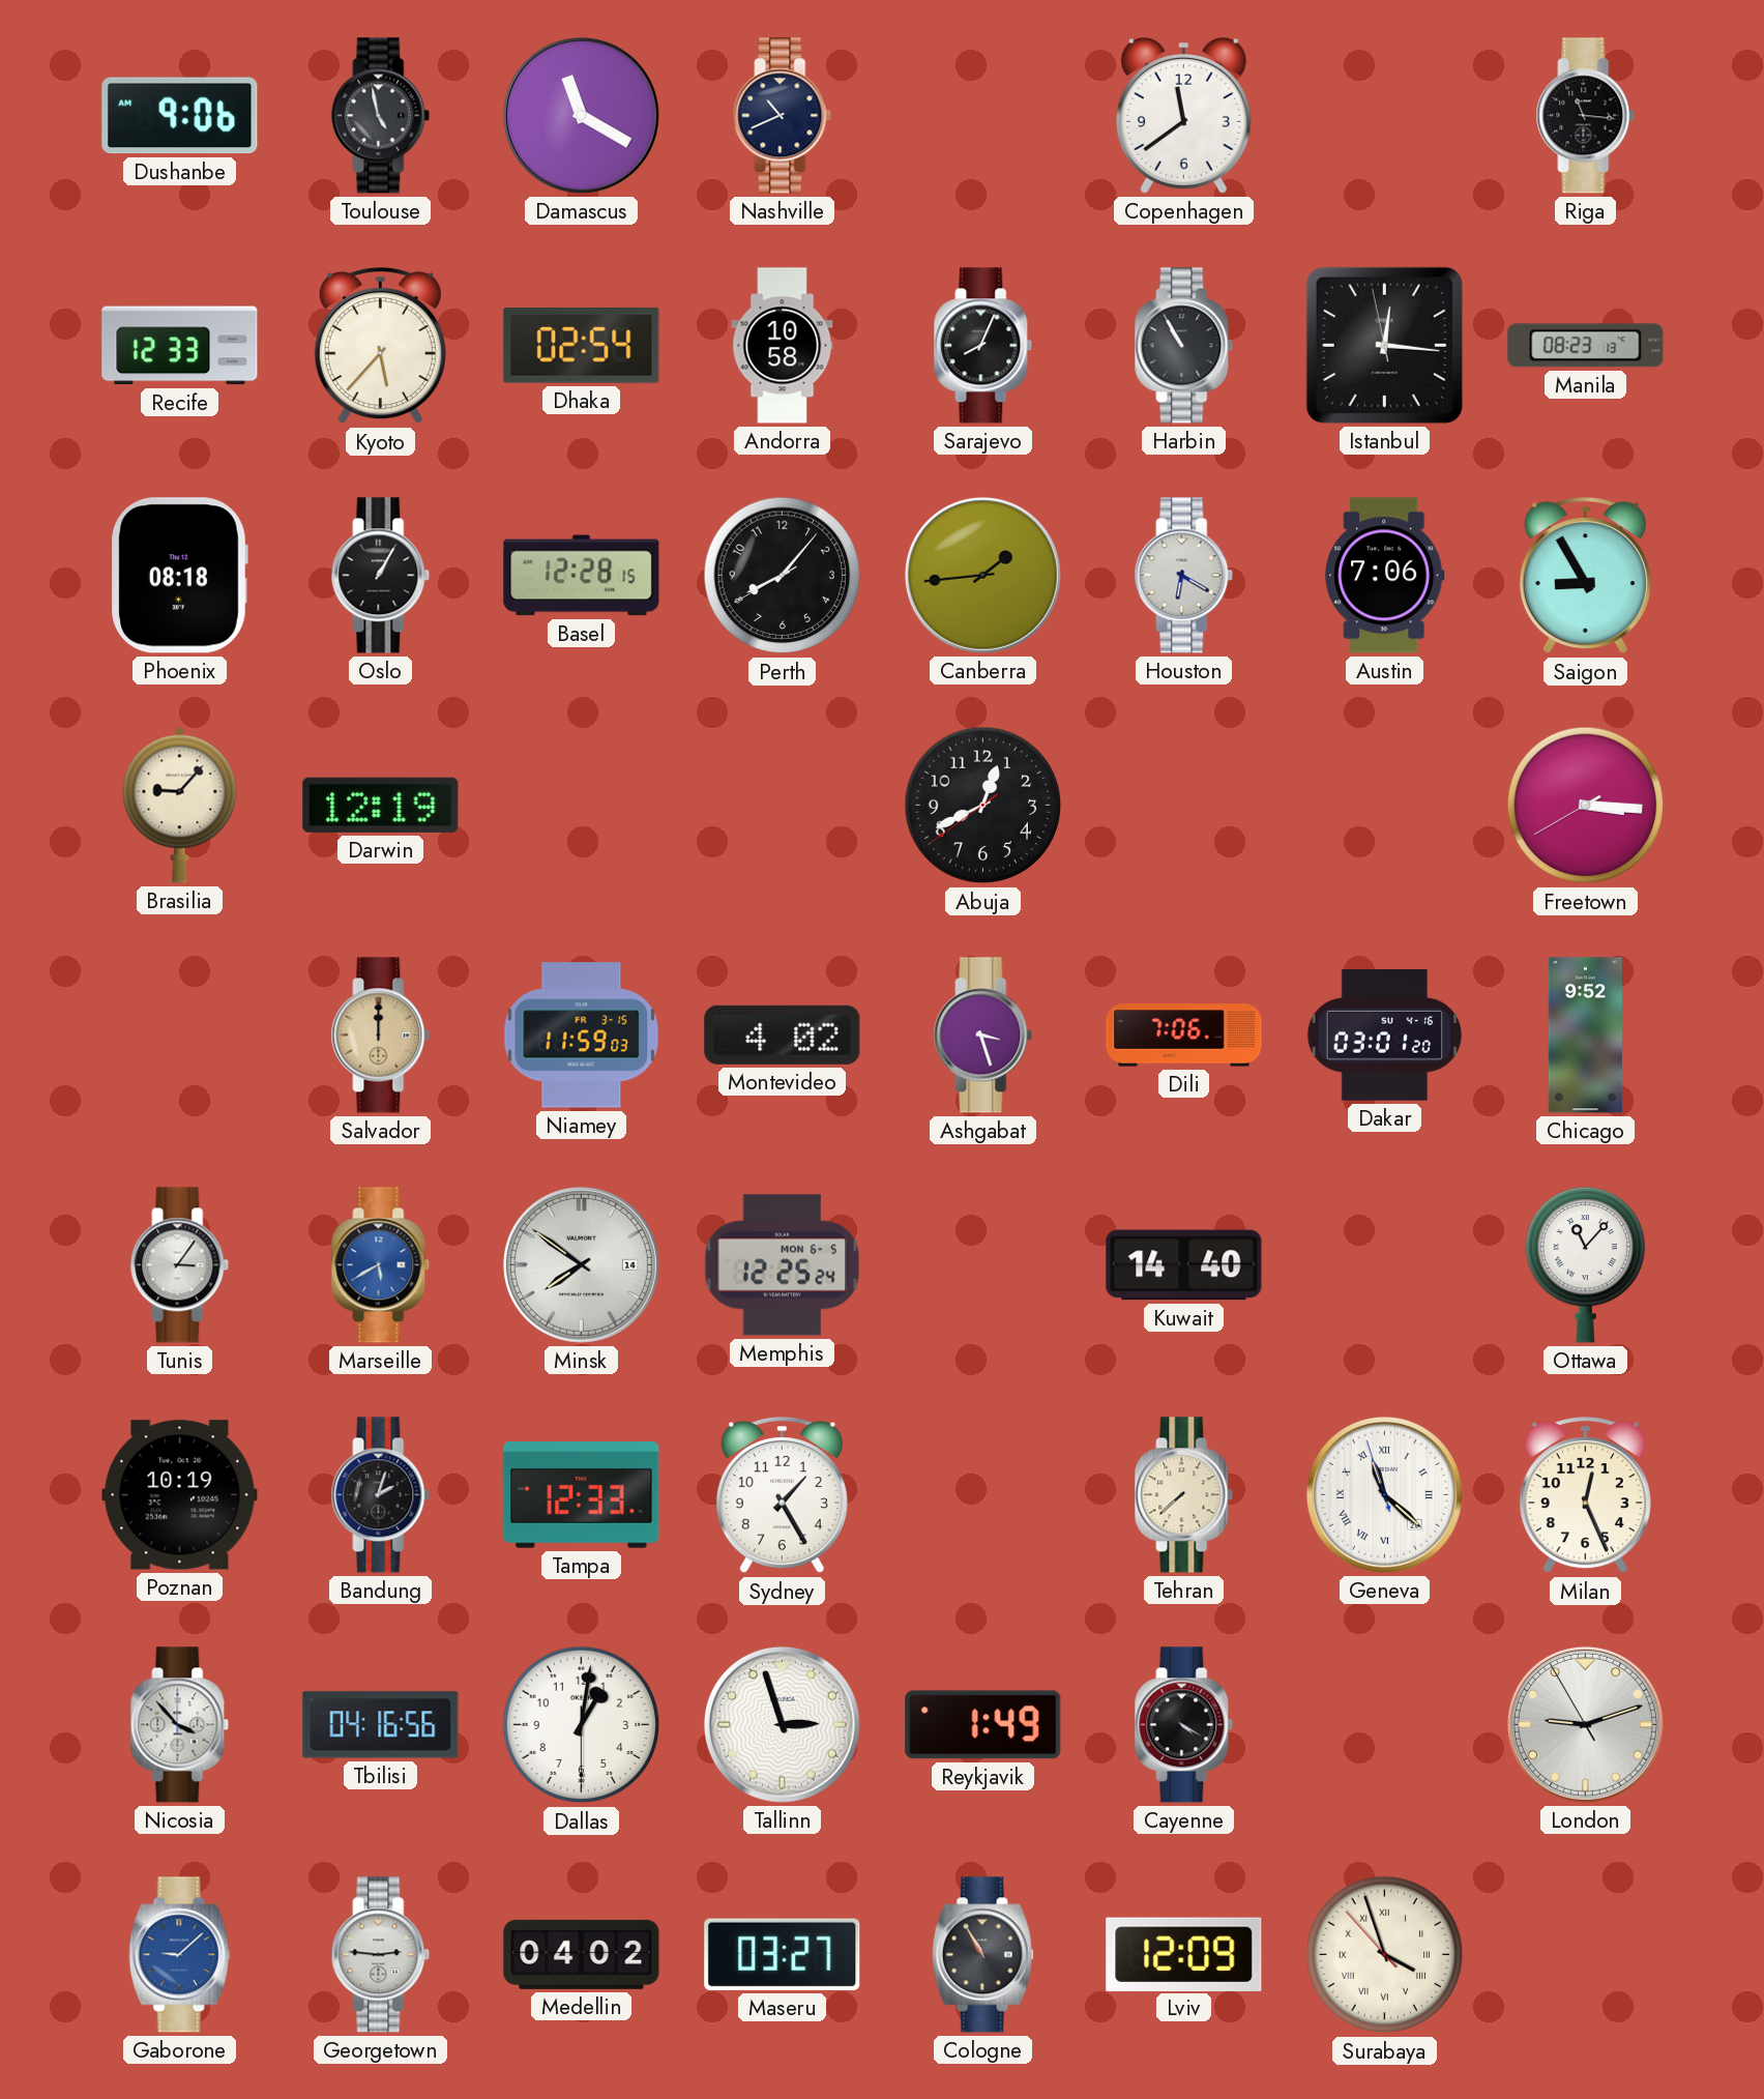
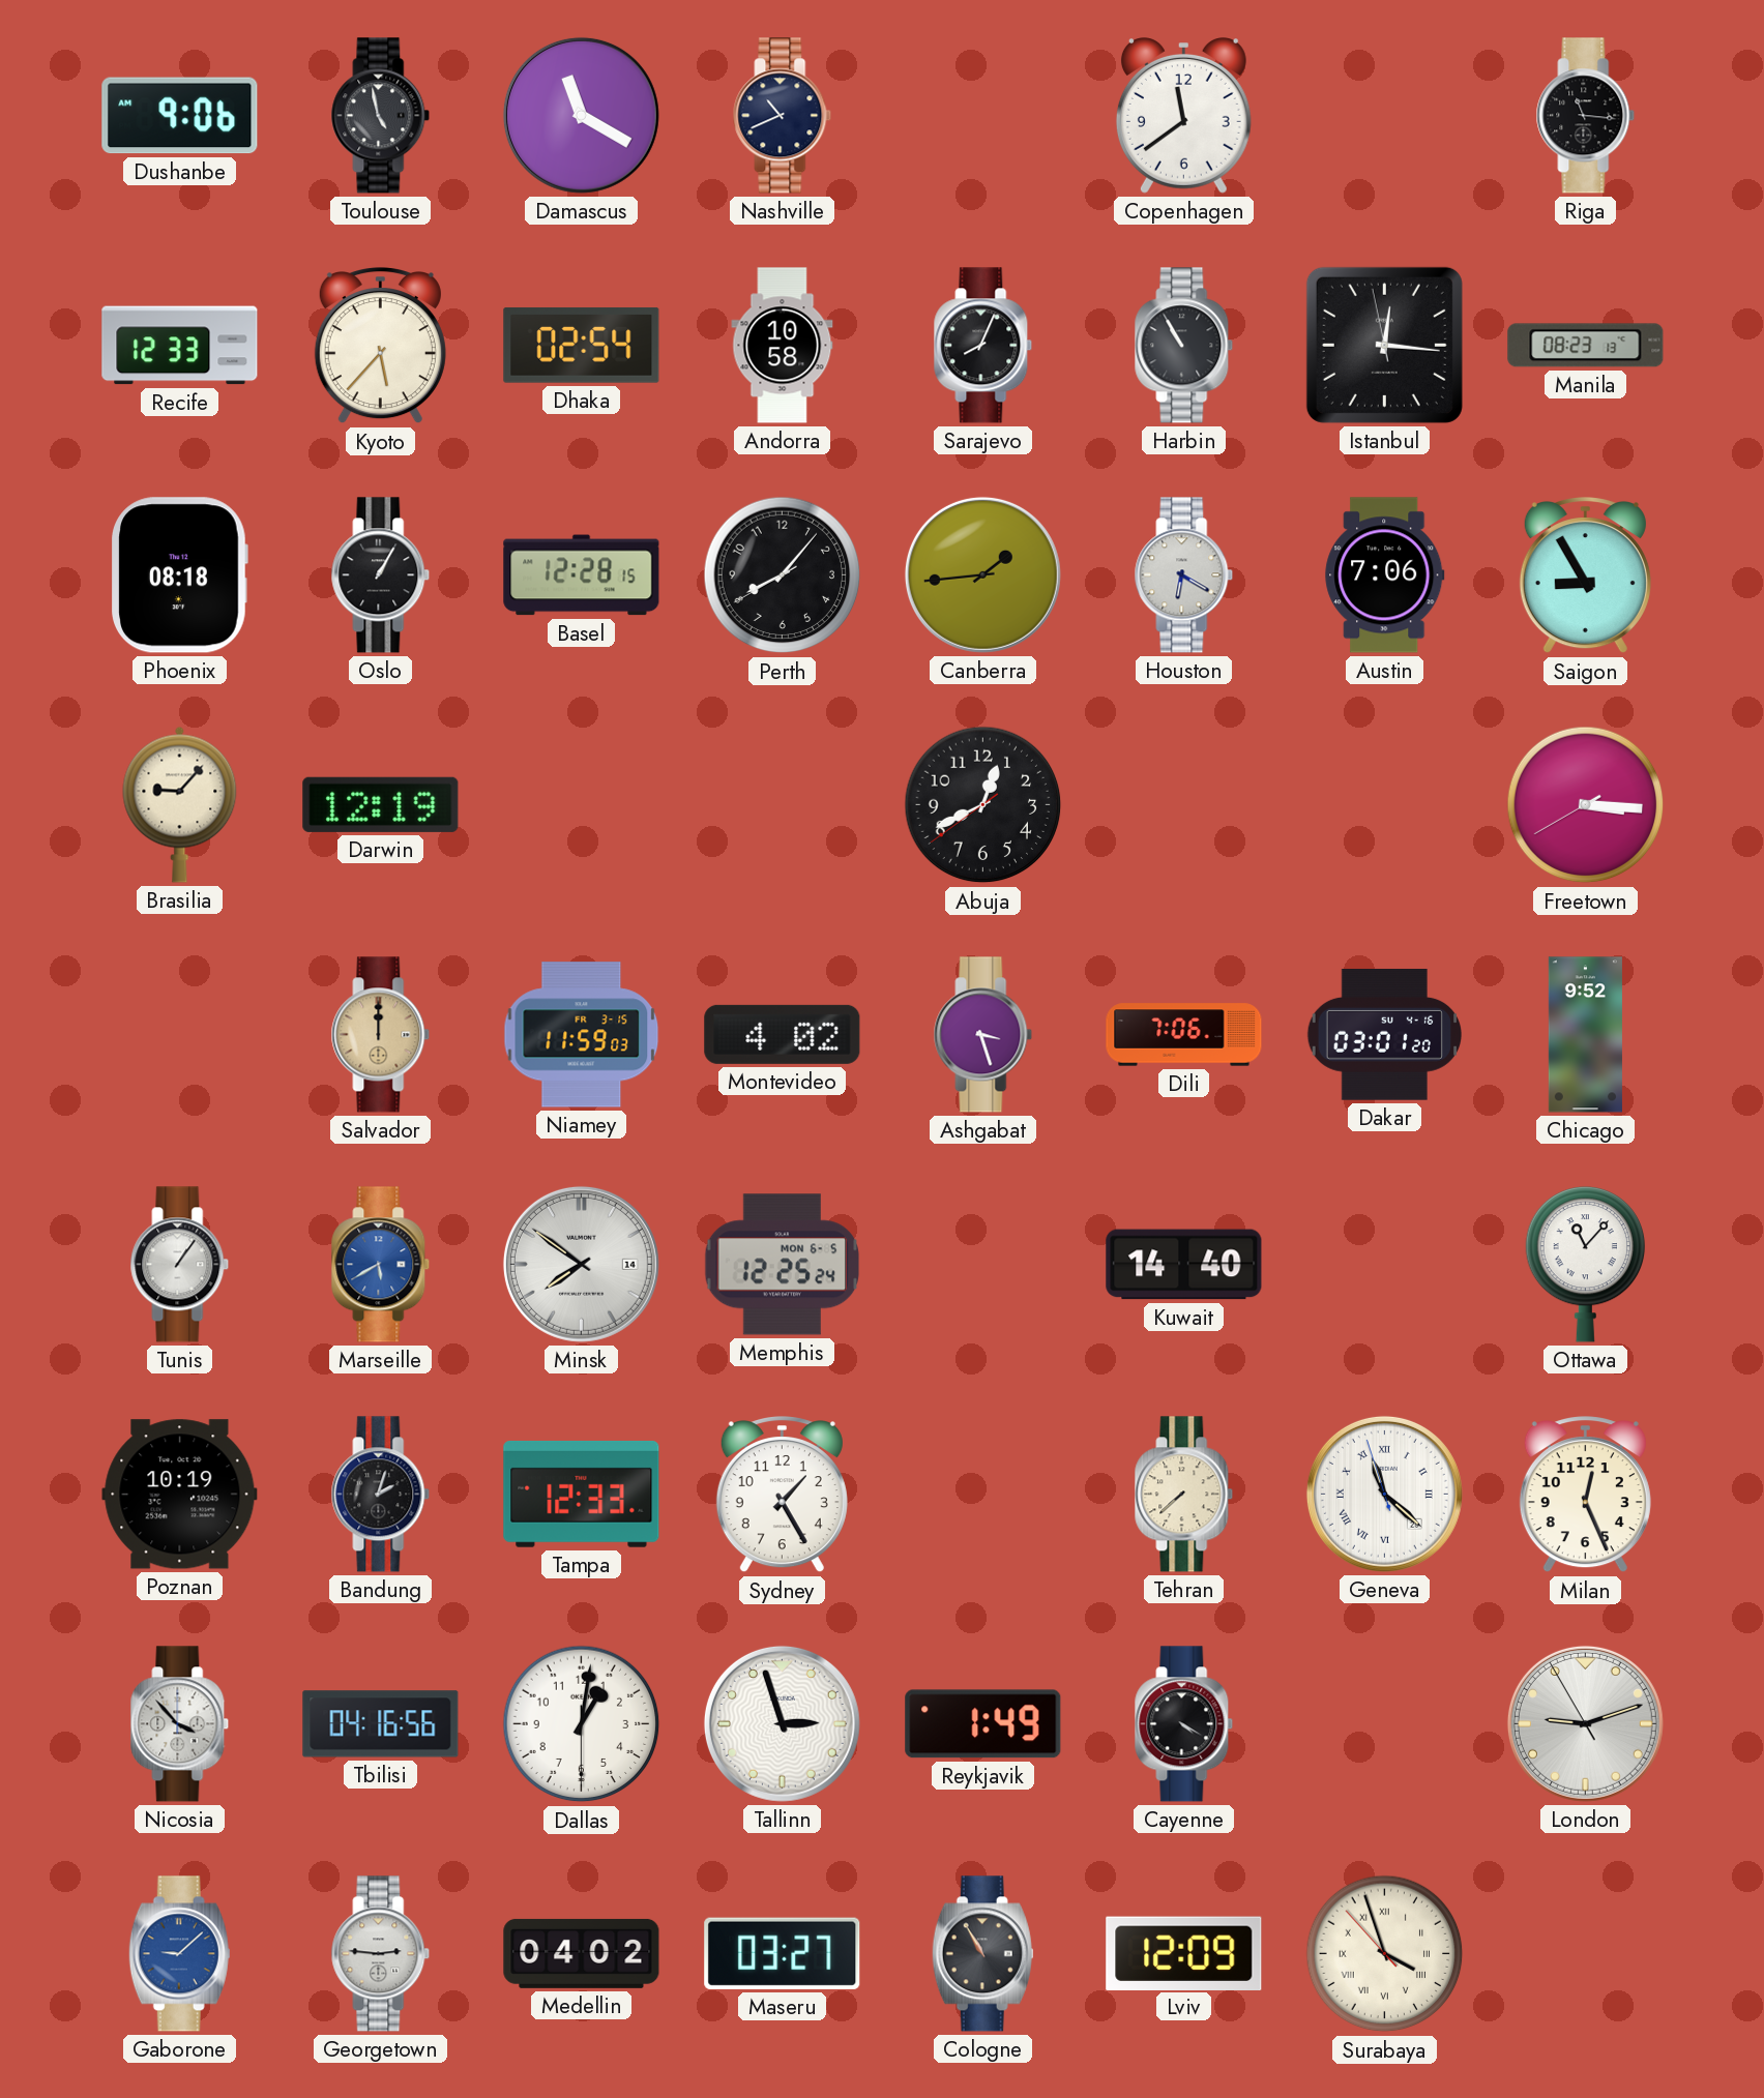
Tunis: 3:06 -> 1:06 (180, 1265)
